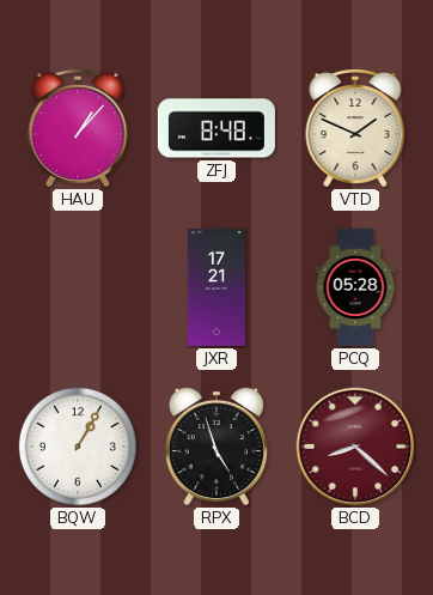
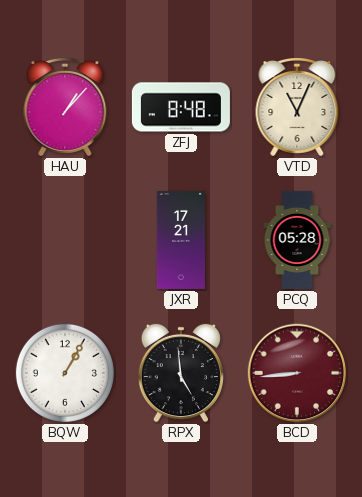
VTD: 1:49 -> 11:04 (297, 107)
RPX: 4:57 -> 4:59 (181, 373)
BCD: 8:22 -> 8:44 (297, 373)
